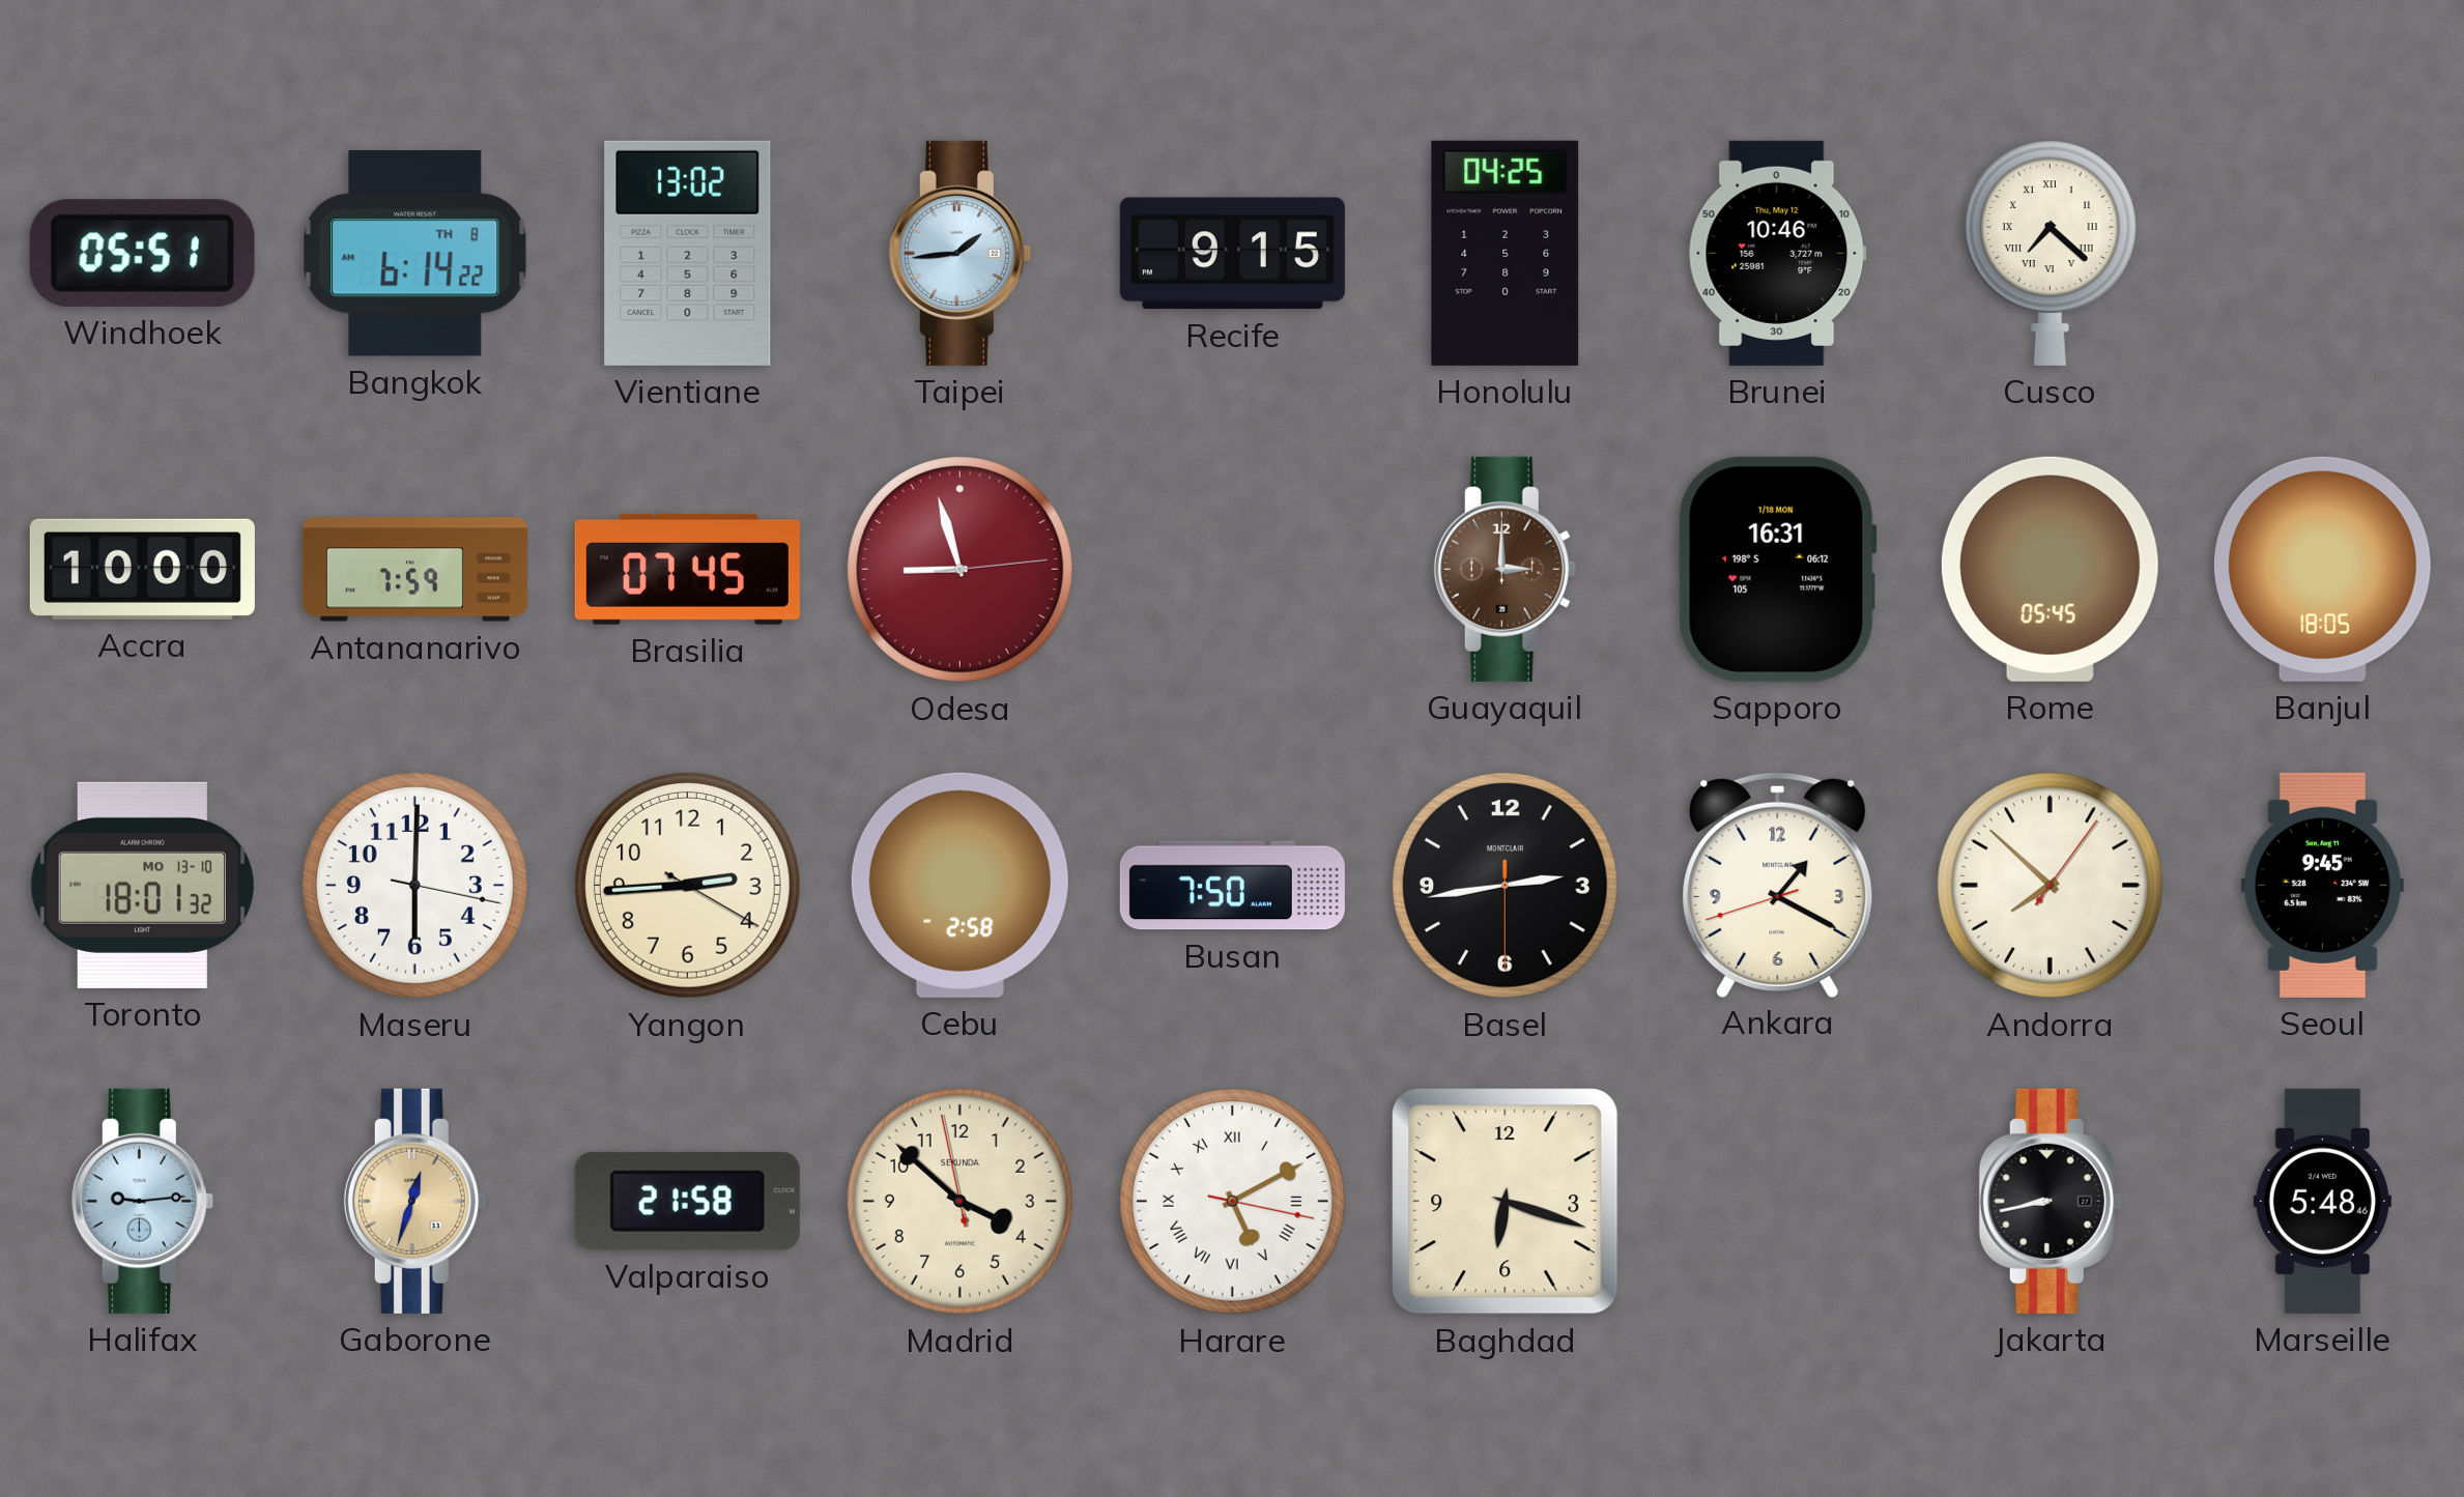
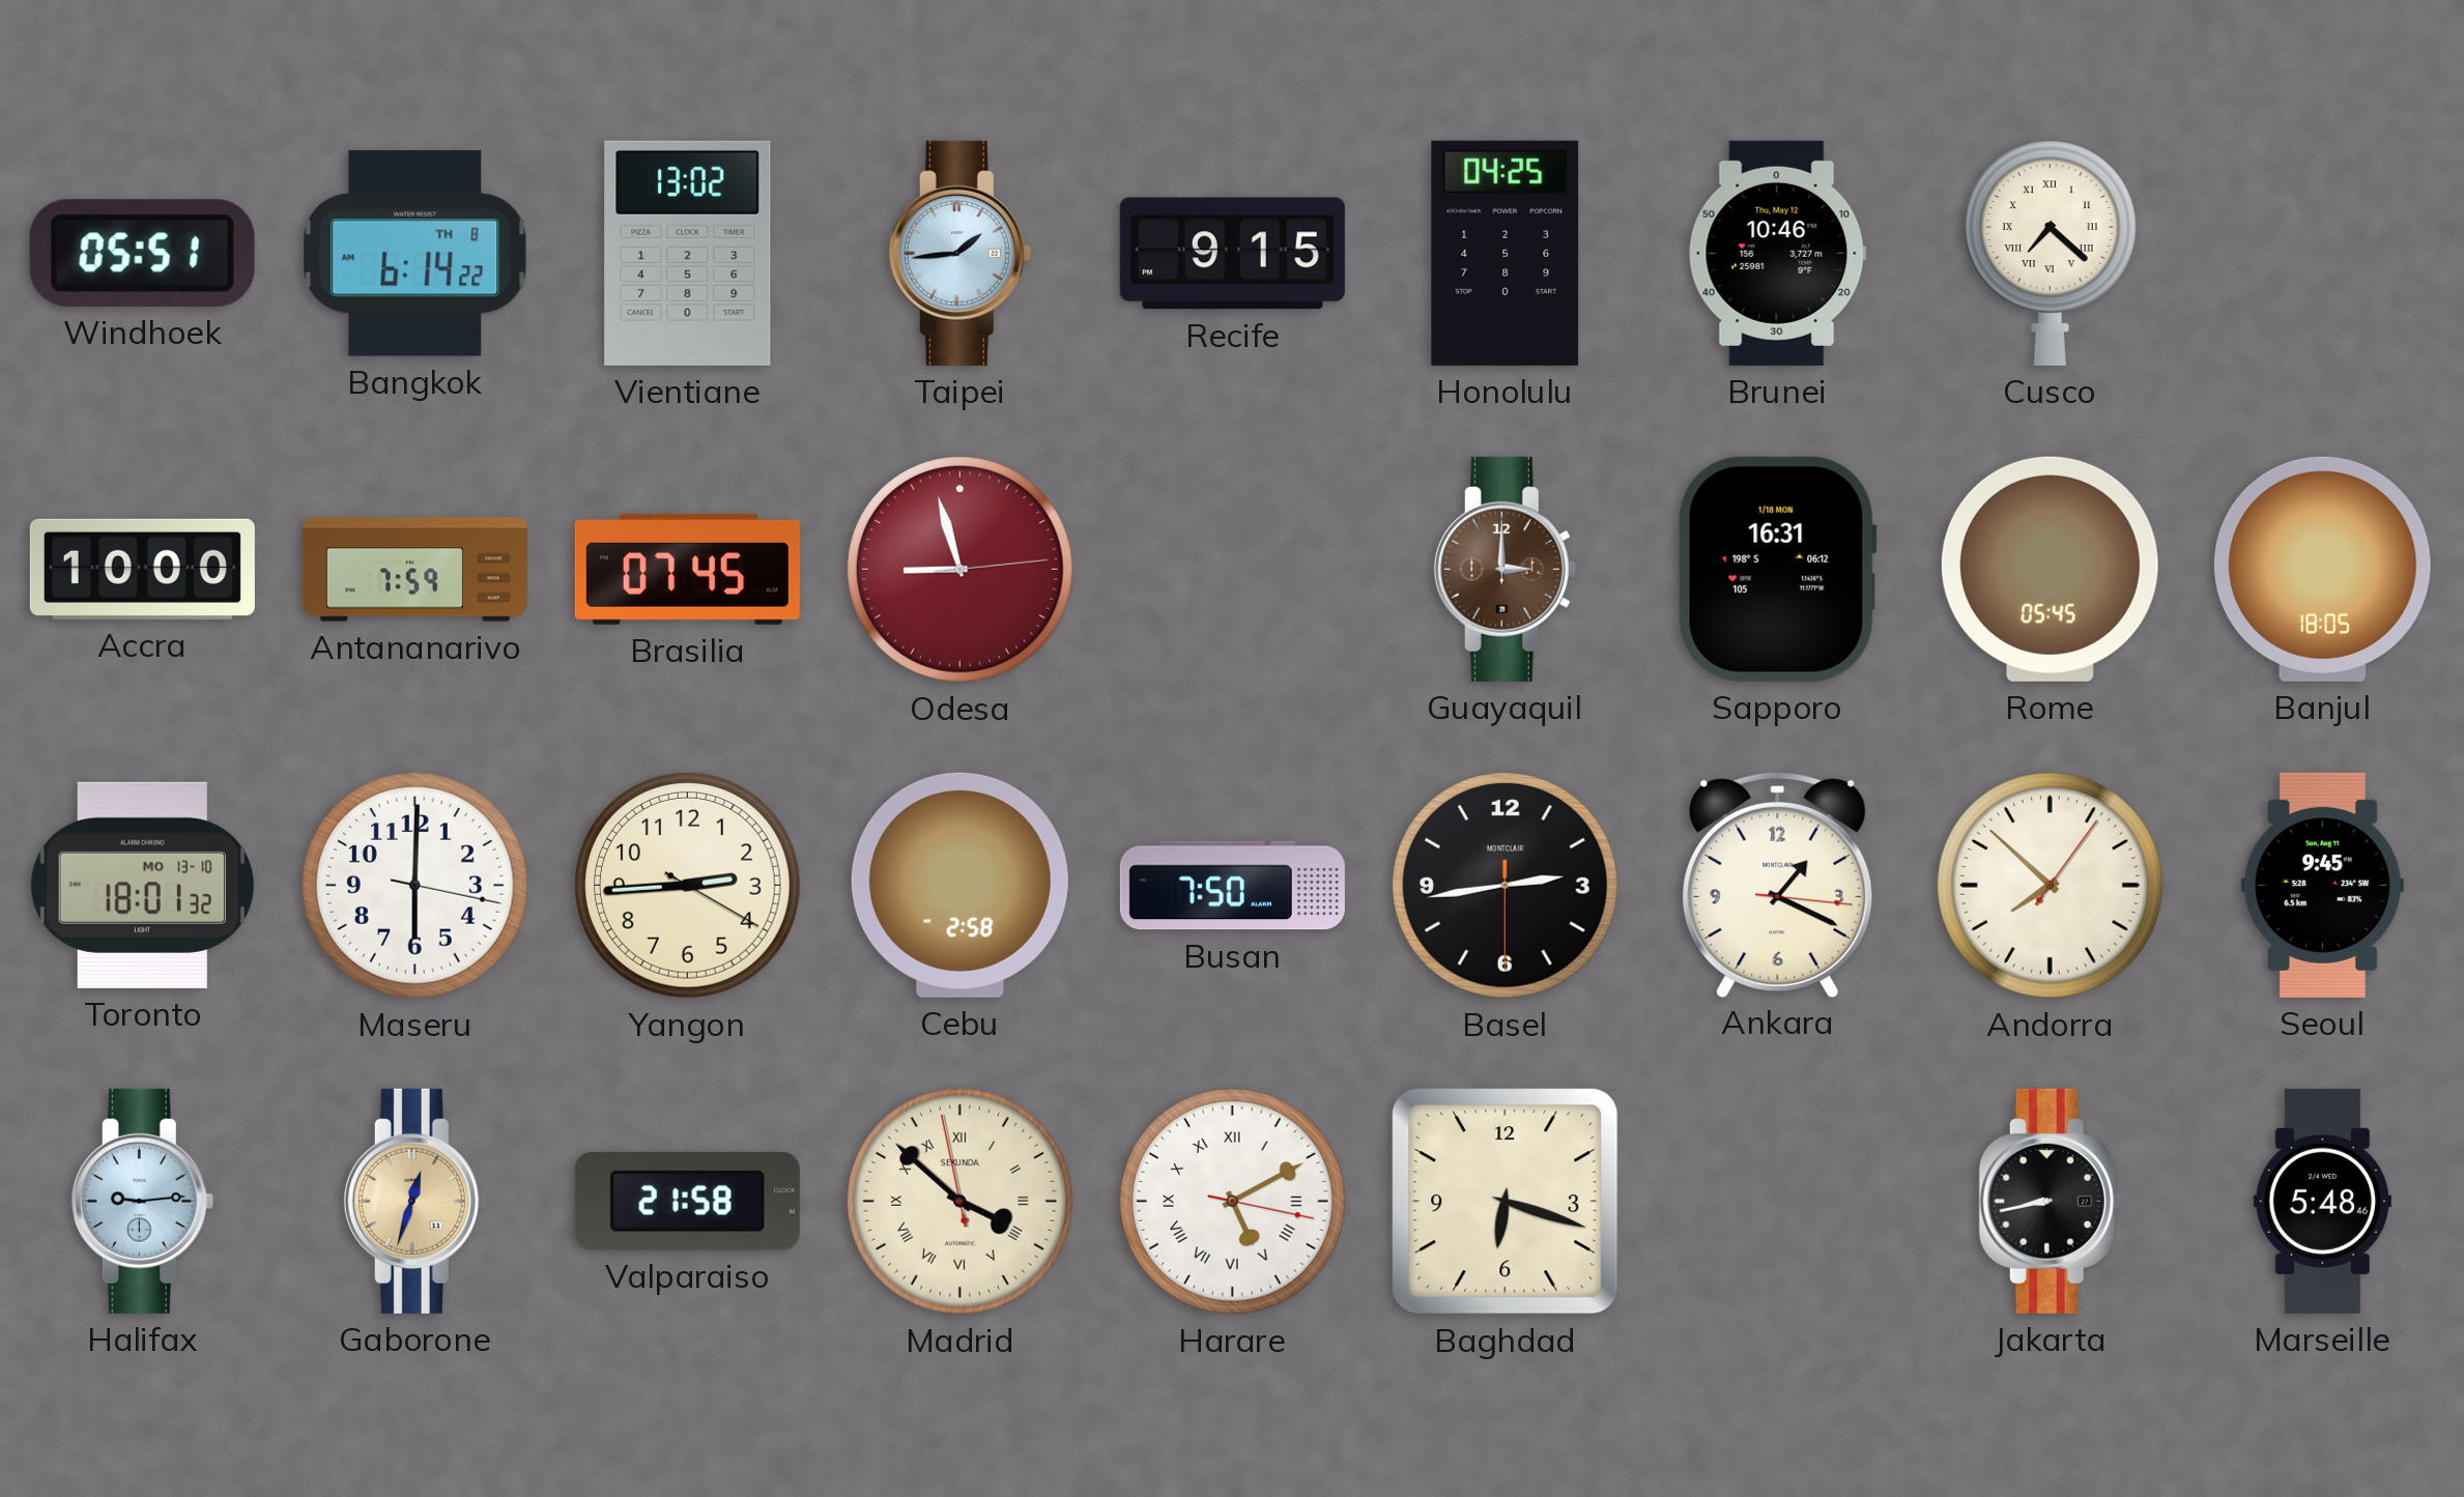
Ankara: 1:19:42 -> 1:19:16 (1778, 885)
Madrid numerals: Arabic -> Roman (961, 1202)
